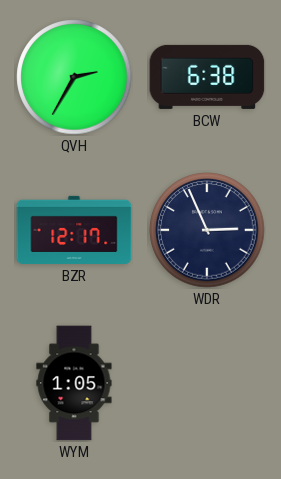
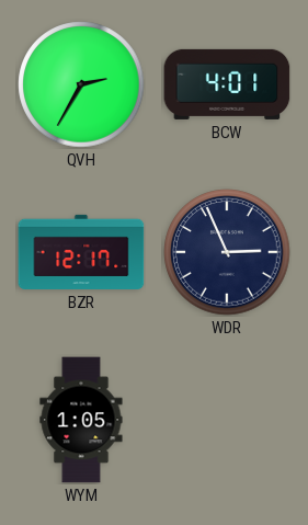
BCW: 6:38 -> 4:01 (227, 84)
